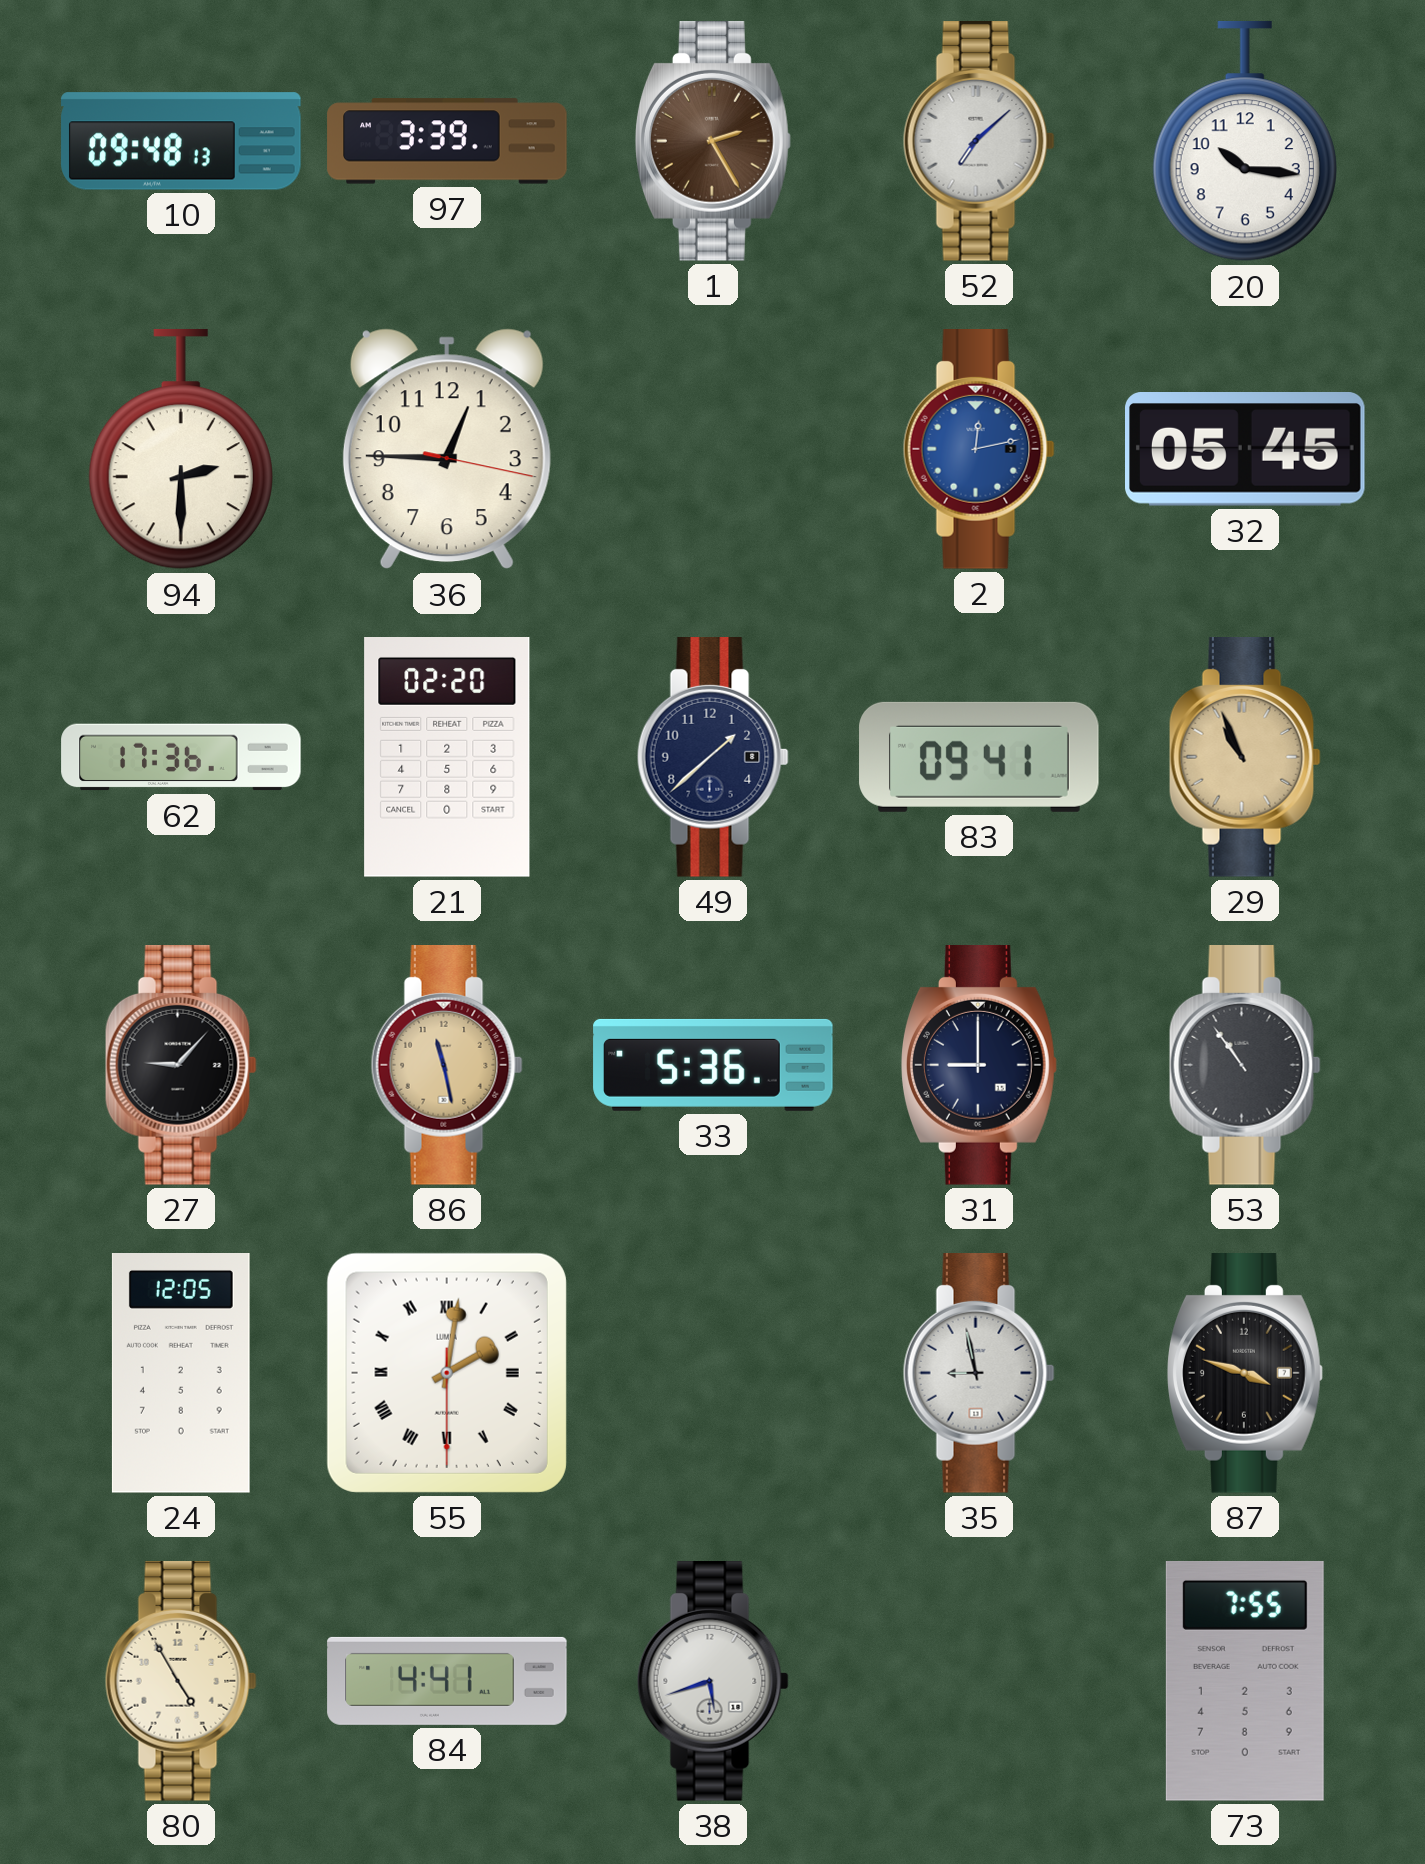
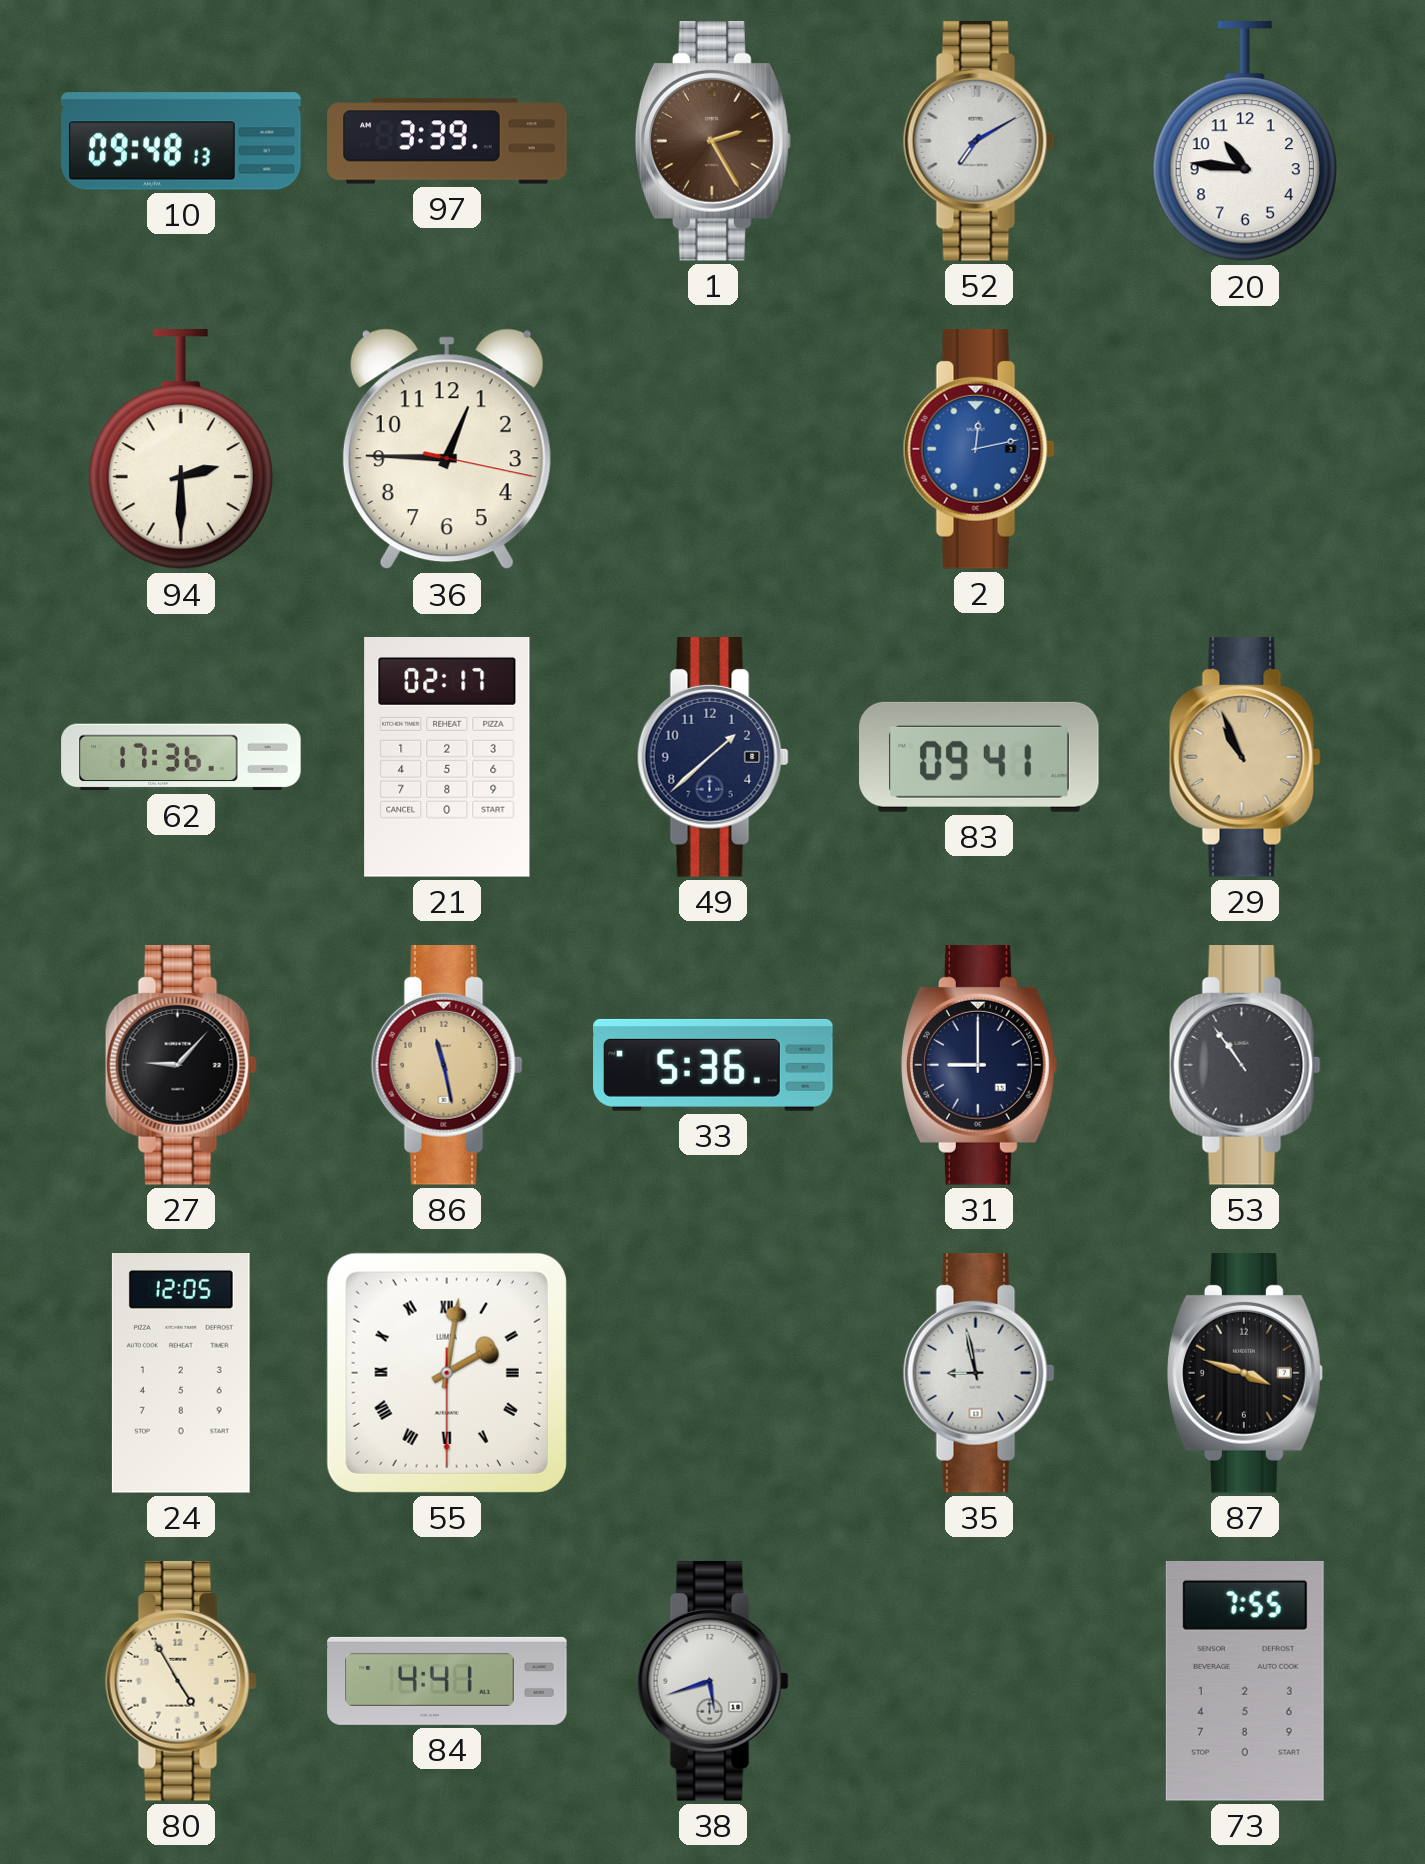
52: 7:08 -> 7:10 (979, 142)
20: 10:16 -> 10:46 (1245, 141)
32: 05:45 -> none (1246, 450)
21: 02:20 -> 02:17 (447, 758)
